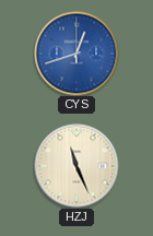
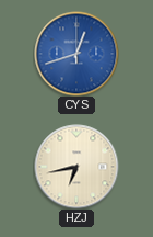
HZJ: 11:26 -> 6:43 (76, 167)
